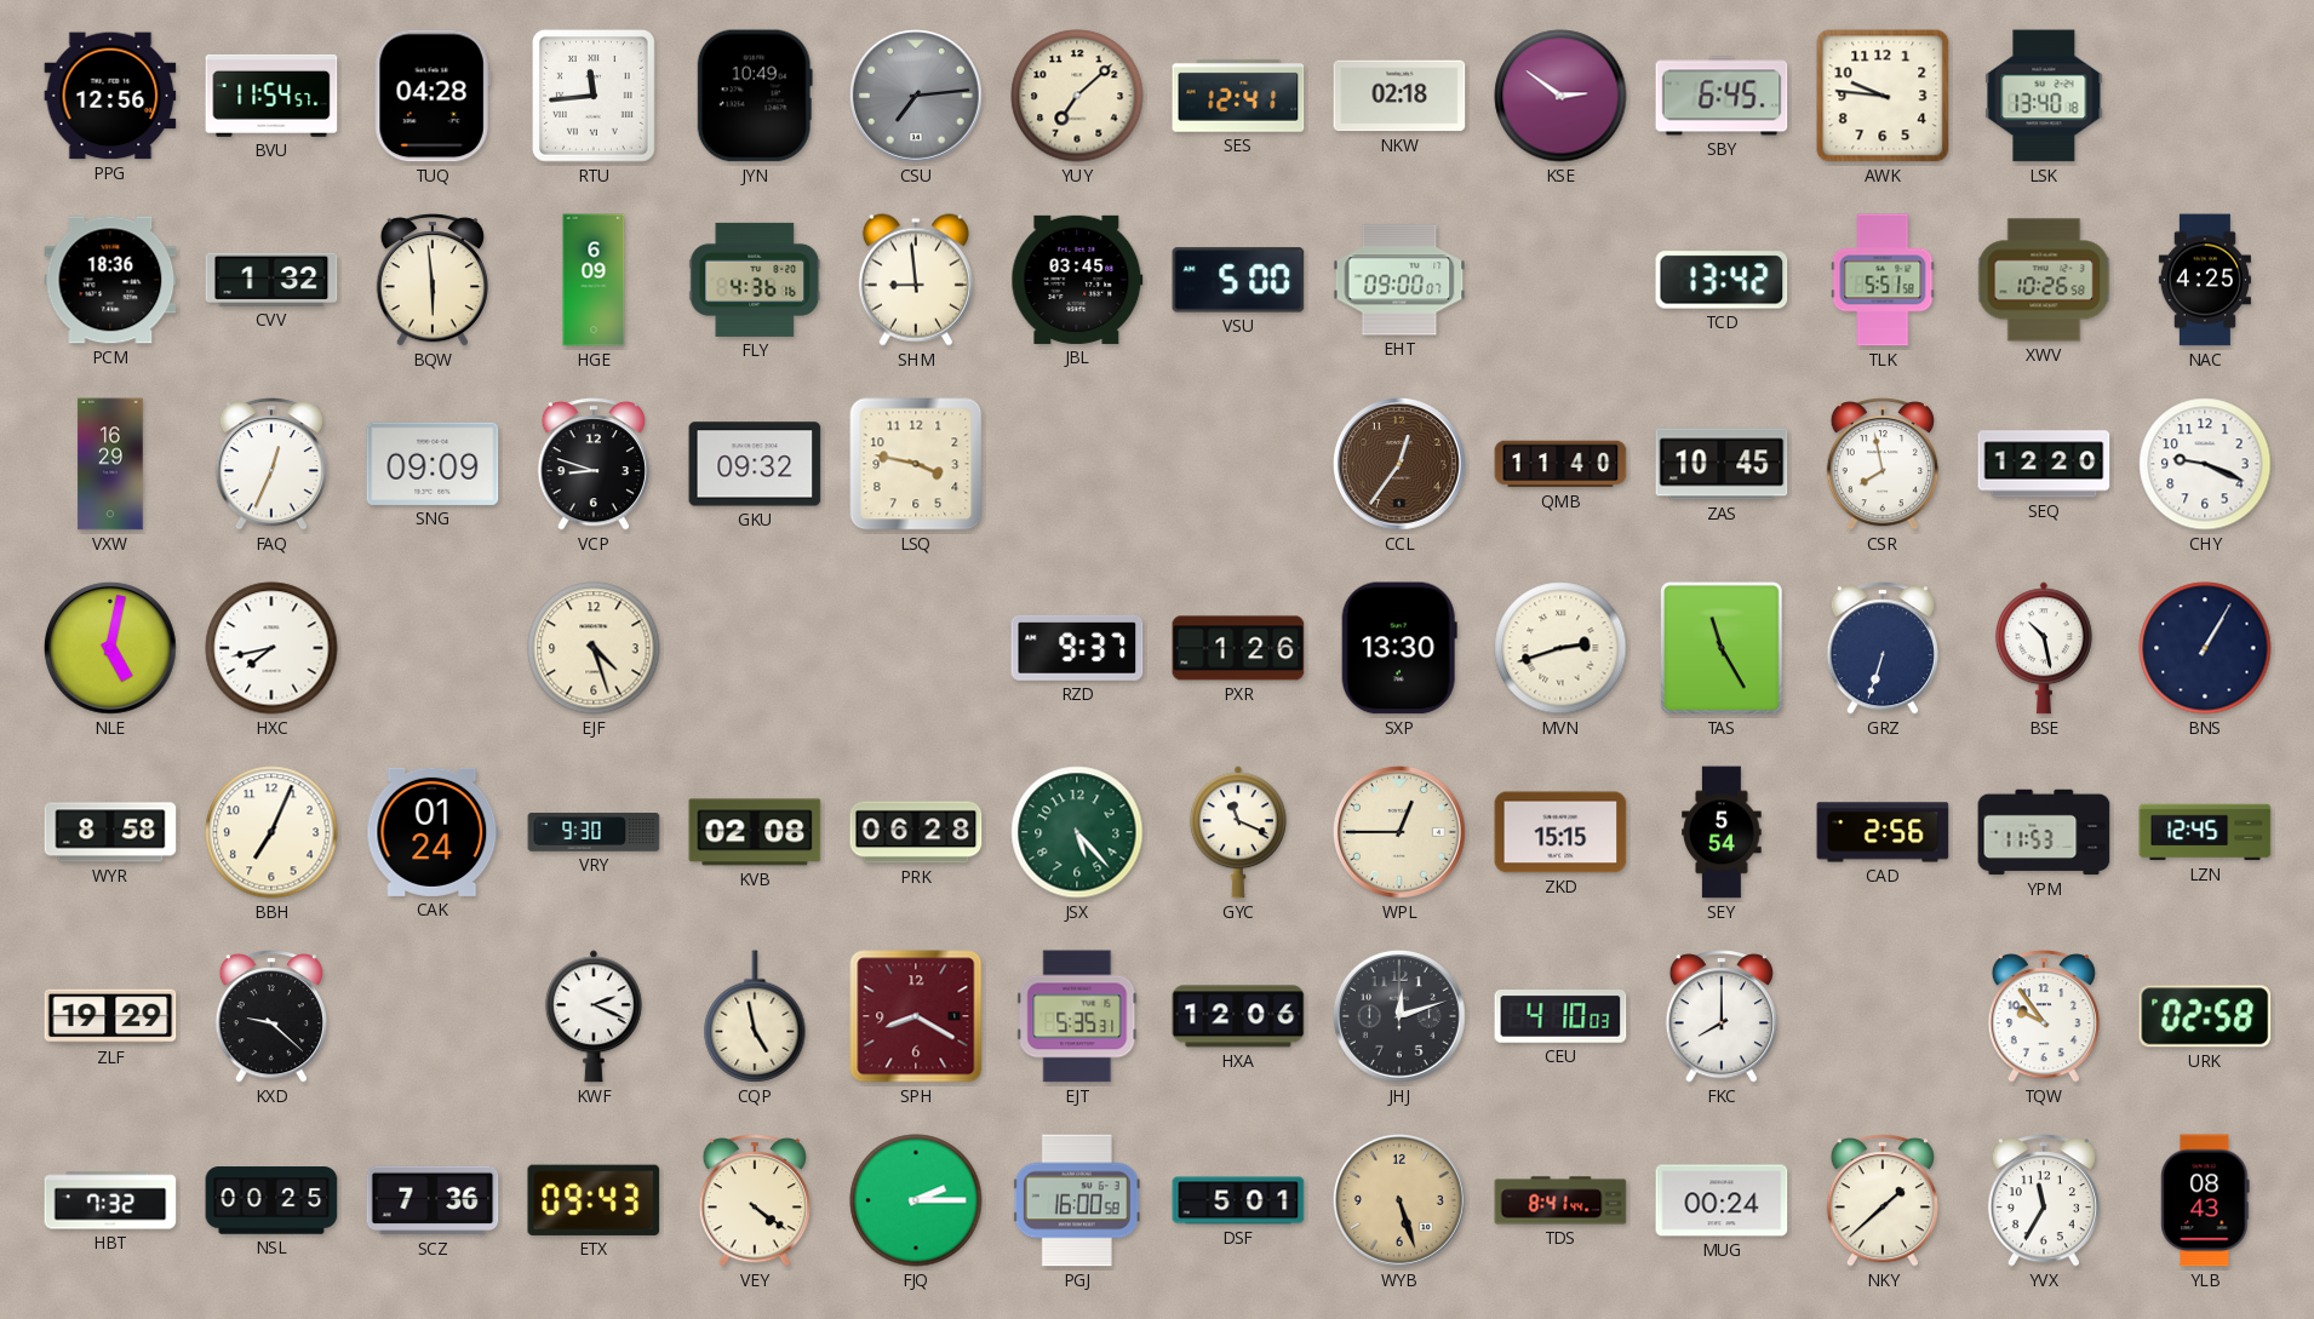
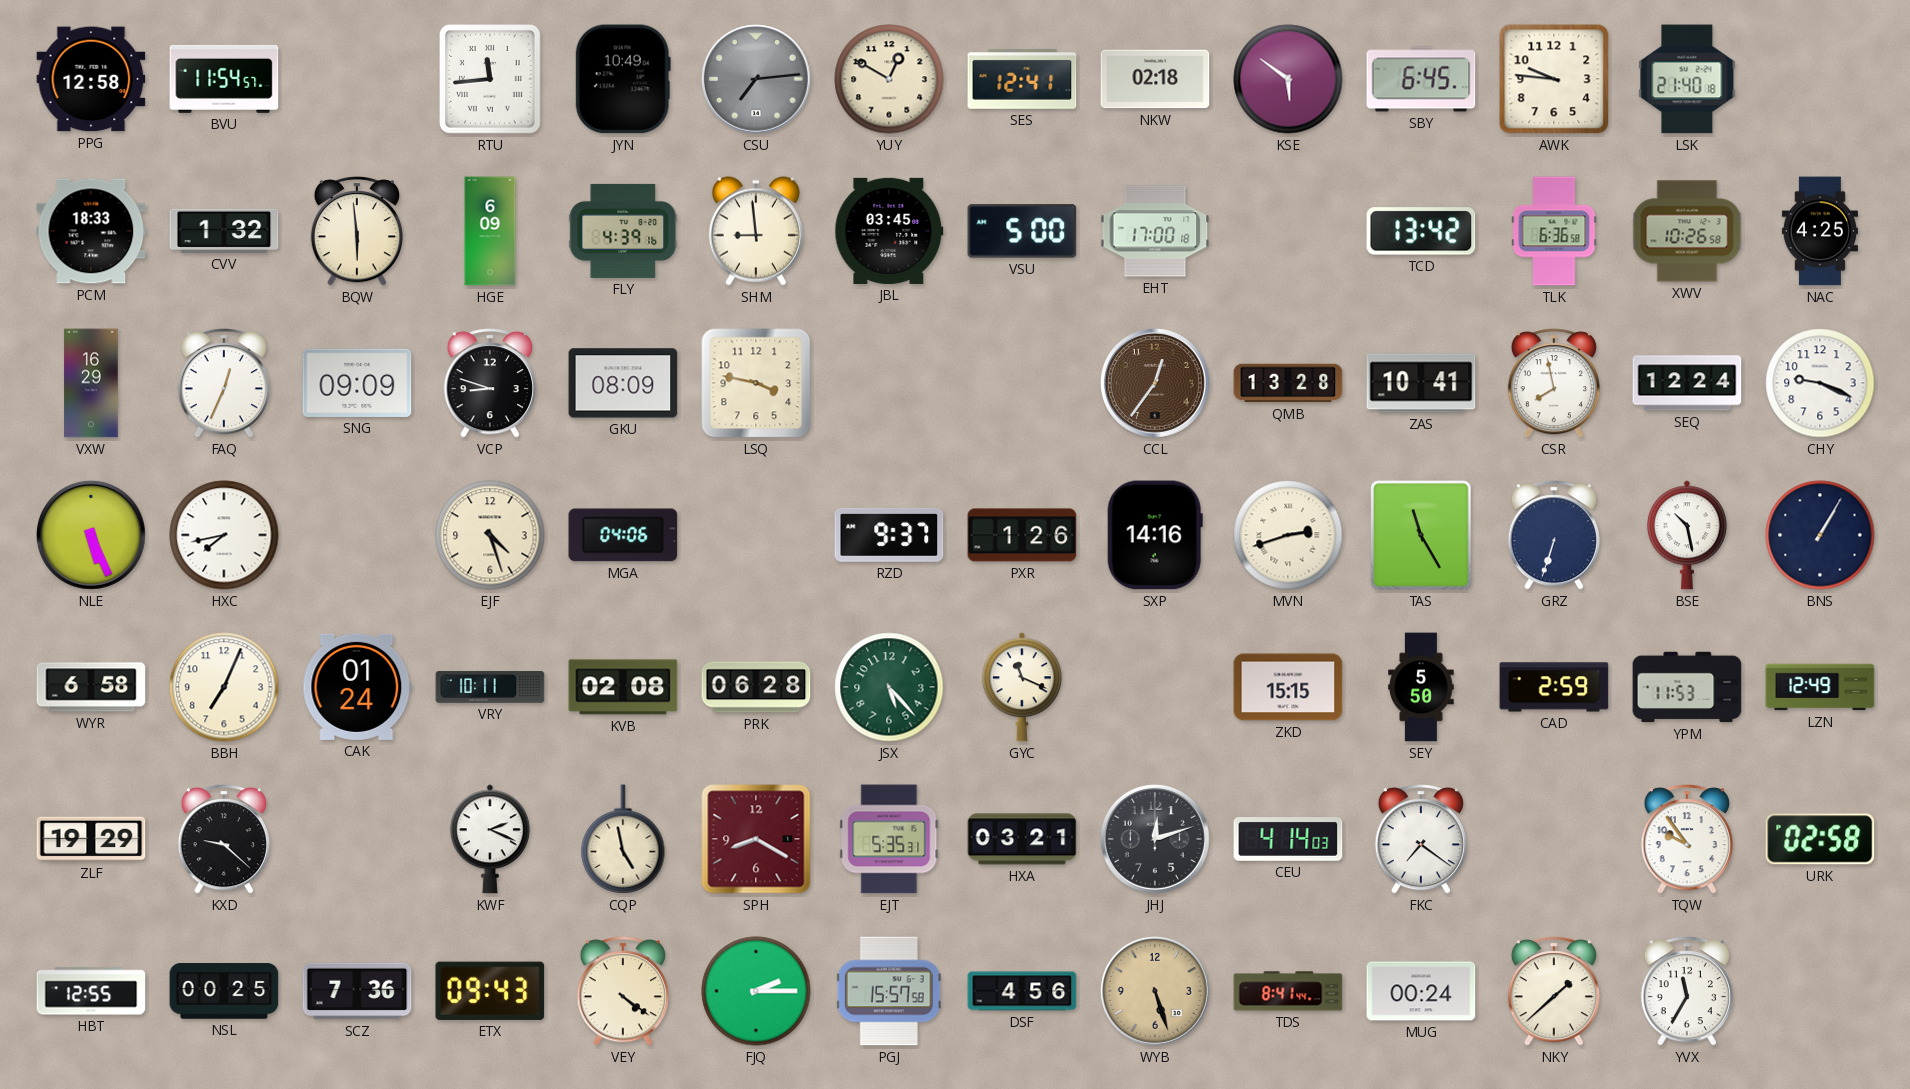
PPG: 12:56 -> 12:58 (91, 79)
TUQ: 04:28 -> none (433, 96)
YUY: 7:08 -> 12:50 (889, 79)
KSE: 2:51 -> 5:51 (1288, 79)
LSK: 13:40 -> 21:40 (1687, 79)
PCM: 18:36 -> 18:33 (91, 231)
FLY: 4:36 -> 4:39 (623, 231)
EHT: 09:00 -> 17:00 (1155, 231)
TLK: 5:51 -> 6:36 (1554, 231)
GKU: 09:32 -> 08:09 (623, 383)
QMB: 11:40 -> 13:28 (1288, 383)
ZAS: 10:45 -> 10:41 (1421, 383)
SEQ: 12:20 -> 12:24 (1687, 383)
NLE: 5:02 -> 5:26 (91, 535)
MGA: none -> 04:06 (623, 535)
SXP: 13:30 -> 14:16 (1155, 535)
WYR: 8:58 -> 6:58 (91, 687)
VRY: 9:30 -> 10:11 (490, 687)
WPL: 12:45 -> none (1399, 832)
SEY: 5:54 -> 5:50 (1421, 687)
CAD: 2:56 -> 2:59 (1554, 687)
LZN: 12:45 -> 12:49 (1820, 687)
HXA: 12:06 -> 03:21 (1022, 839)
CEU: 4:10 -> 4:14 (1288, 840)
FKC: 8:00 -> 7:21 (1421, 839)
HBT: 7:32 -> 12:55 (91, 991)
PGJ: 16:00 -> 15:57 (889, 991)
DSF: 5:01 -> 4:56 (1022, 991)
YLB: 08:43 -> none (2205, 1200)
